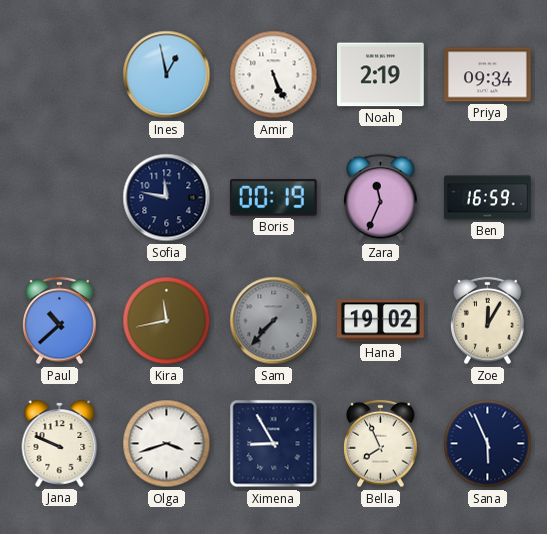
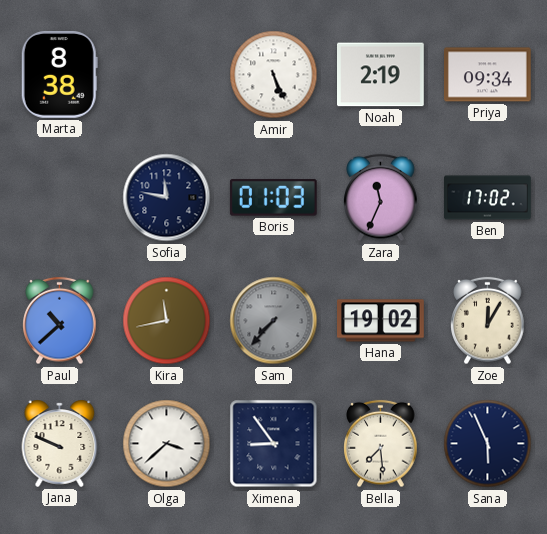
Marta: none -> 8:38 (59, 74)
Ines: 12:58 -> none (167, 75)
Boris: 00:19 -> 01:03 (273, 198)
Ben: 16:59 -> 17:02 (488, 198)
Olga: 3:42 -> 3:38 (167, 444)
Ximena: 8:55 -> 8:54 (274, 444)
Bella: 7:56 -> 7:29 (381, 444)
